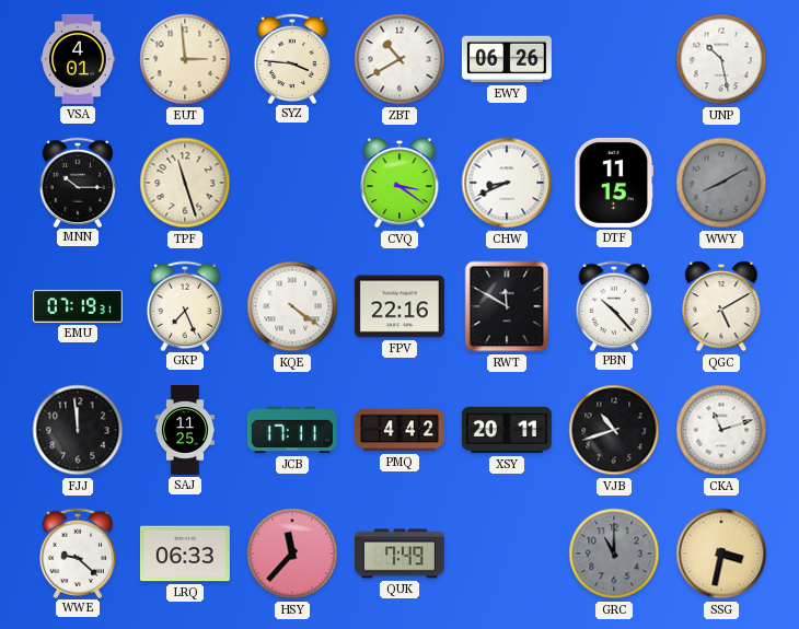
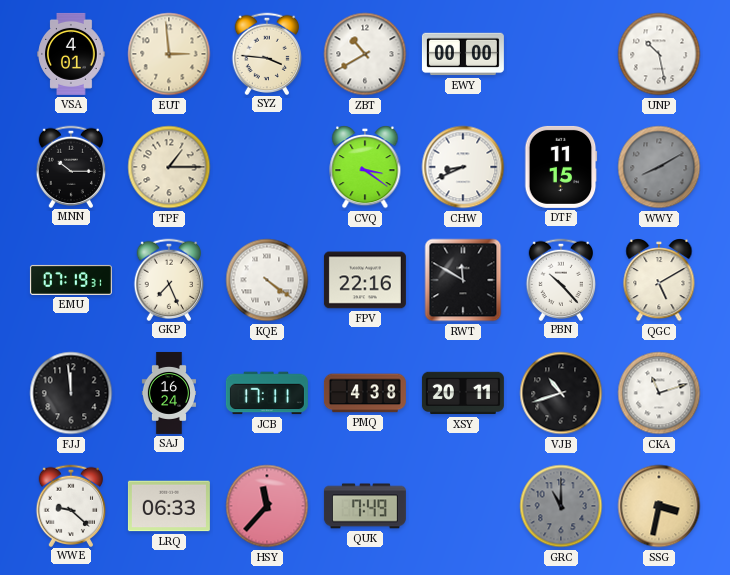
EWY: 06:26 -> 00:00 (463, 54)
TPF: 11:27 -> 1:15 (169, 167)
SAJ: 11:25 -> 16:24 (169, 393)
PMQ: 4:42 -> 4:38 (365, 393)
